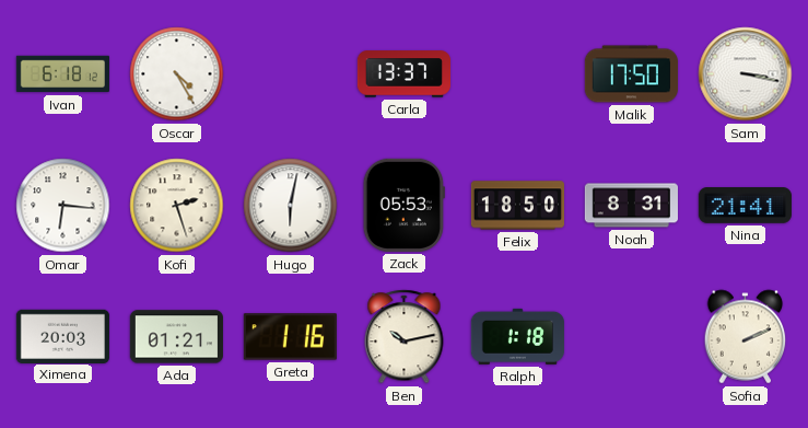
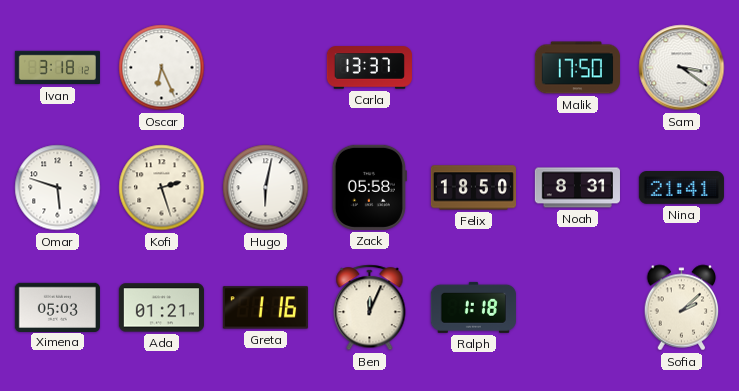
Ivan: 6:18 -> 3:18 (57, 68)
Oscar: 4:25 -> 6:26 (162, 68)
Sam: 3:17 -> 3:21 (682, 68)
Omar: 6:16 -> 5:48 (58, 188)
Zack: 05:53 -> 05:58 (369, 187)
Ximena: 20:03 -> 05:03 (57, 307)
Ben: 10:13 -> 12:04 (370, 308)
Sofia: 2:11 -> 2:08 (682, 308)
